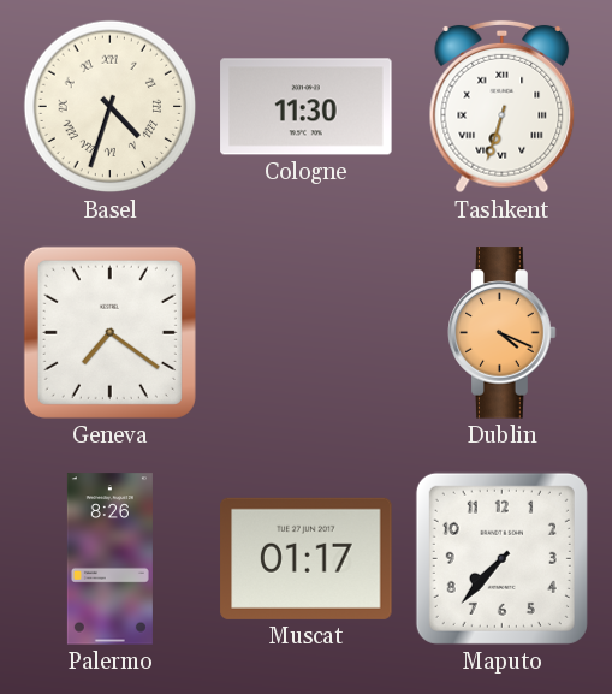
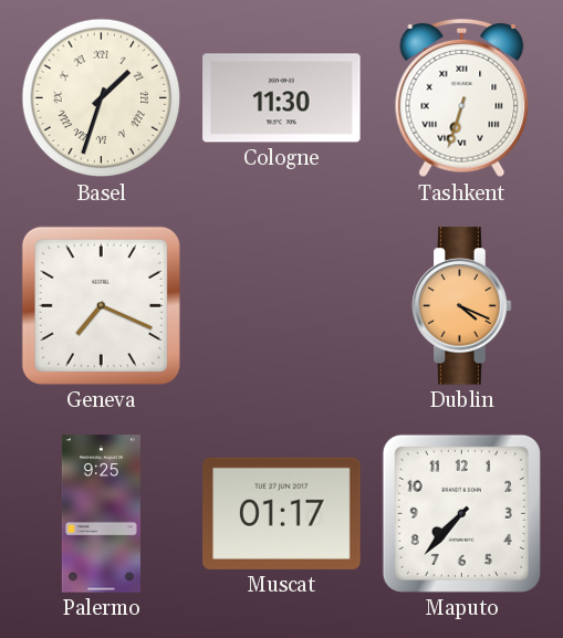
Basel: 4:33 -> 1:33 (102, 98)
Geneva: 7:21 -> 7:19 (101, 305)
Palermo: 8:26 -> 9:25 (101, 514)
